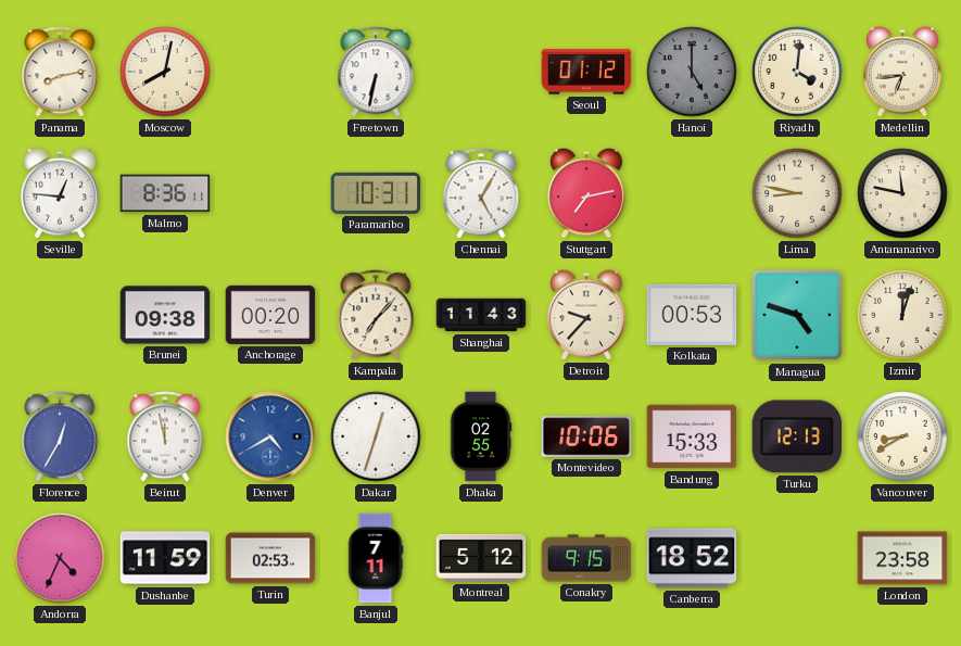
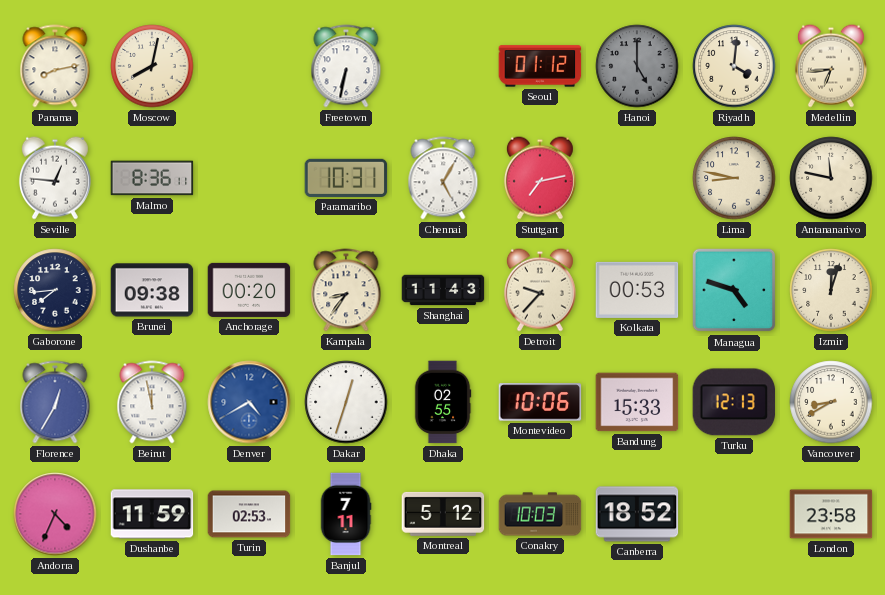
Gaborone: none -> 7:44 (55, 290)
Kampala: 7:07 -> 8:36 (346, 290)
Conakry: 9:15 -> 10:03 (540, 514)
